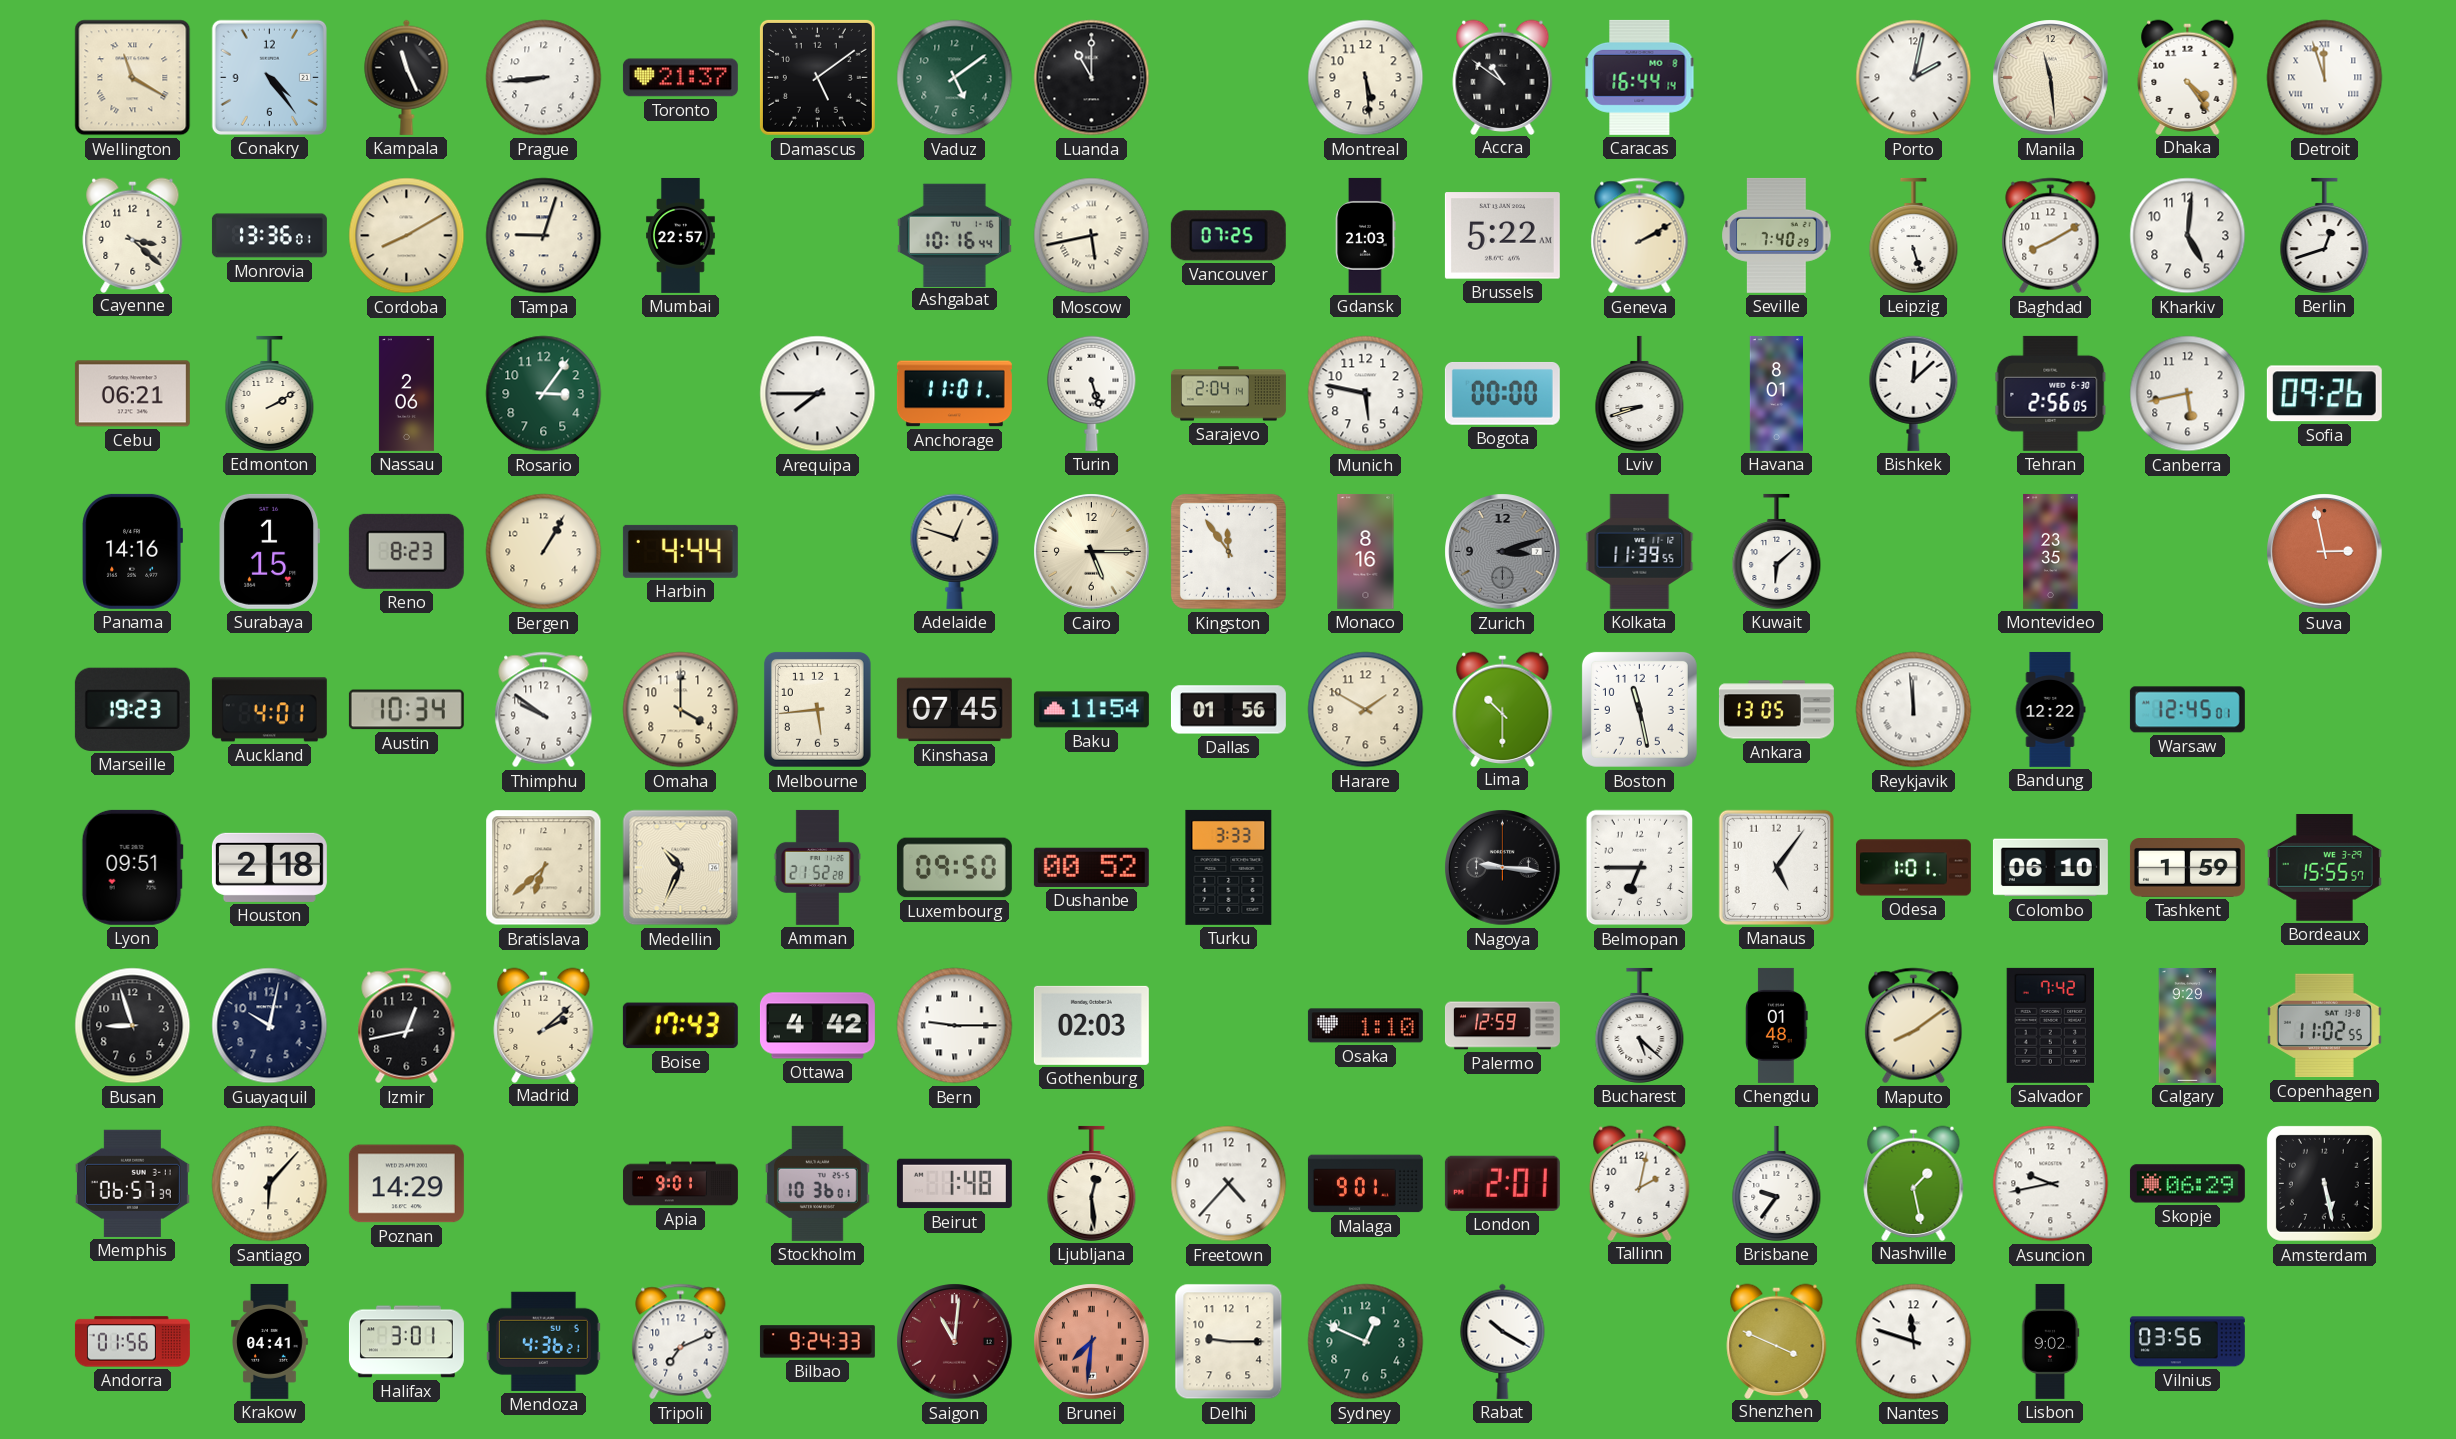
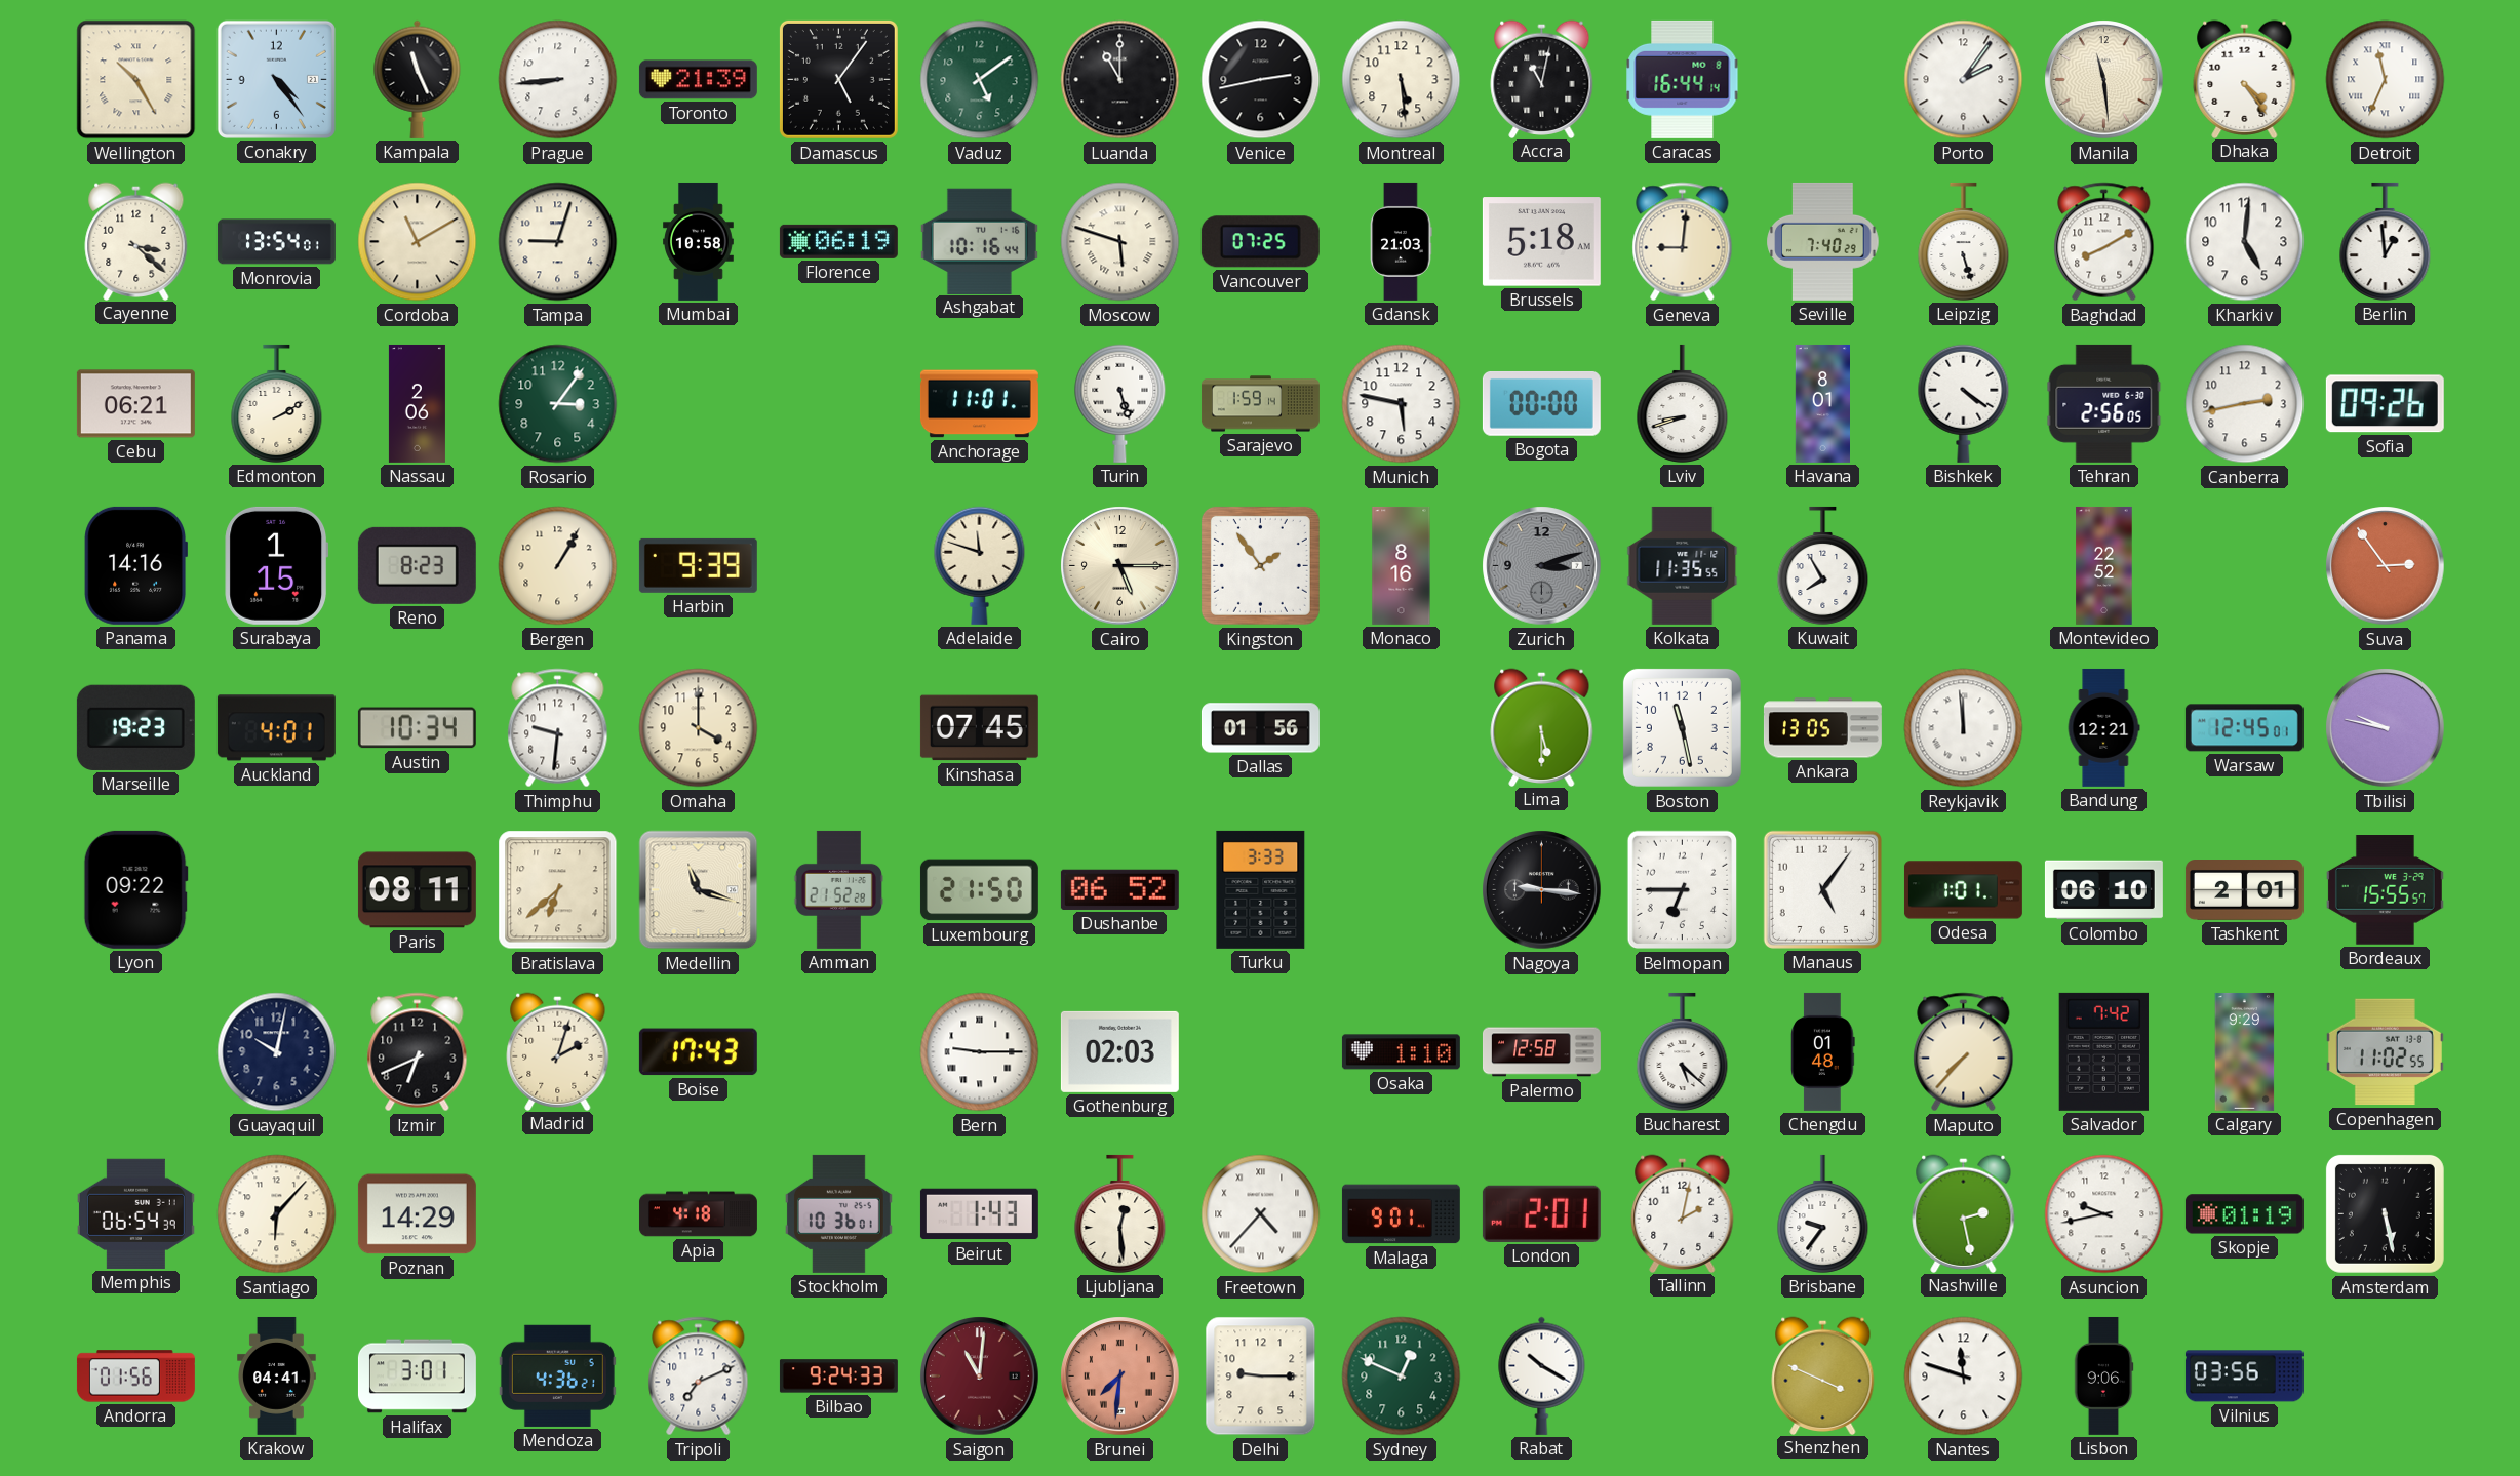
Wellington: 11:20 -> 10:25 (136, 80)
Toronto: 21:37 -> 21:39 (698, 80)
Damascus: 5:09 -> 5:06 (838, 79)
Venice: none -> 2:43 (1261, 80)
Accra: 10:51 -> 11:02 (1542, 79)
Porto: 2:02 -> 2:06 (1964, 80)
Detroit: 11:57 -> 11:34 (2386, 80)
Monrovia: 13:36 -> 13:54 (276, 242)
Cordoba: 8:10 -> 11:10 (418, 242)
Mumbai: 22:57 -> 10:58 (699, 241)
Florence: none -> 06:19 (838, 241)
Moscow: 5:43 -> 5:48 (1120, 242)
Brussels: 5:22 -> 5:18 (1541, 242)
Geneva: 2:10 -> 9:01 (1683, 242)
Berlin: 12:42 -> 12:59 (2386, 241)
Arequipa: 7:45 -> none (818, 394)
Sarajevo: 2:04 -> 1:59 (1260, 404)
Bishkek: 12:08 -> 4:21 (1964, 403)
Canberra: 5:43 -> 2:43 (2245, 404)
Harbin: 4:44 -> 9:39 (698, 565)
Adelaide: 12:48 -> 11:48 (980, 565)
Kingston: 11:54 -> 1:54 (1260, 565)
Kolkata: 11:39 -> 11:35 (1683, 565)
Kuwait: 6:08 -> 7:55 (1823, 565)
Montevideo: 23:35 -> 22:52 (2104, 565)
Suva: 2:58 -> 2:54 (2386, 566)
Thimphu: 9:51 -> 9:31 (558, 728)
Melbourne: 5:44 -> none (817, 709)
Baku: 11:54 -> none (1091, 710)
Harare: 1:50 -> none (1366, 710)
Lima: 10:30 -> 5:30 (1542, 727)
Bandung: 12:22 -> 12:21 (2103, 727)
Tbilisi: none -> 9:47 (2386, 728)
Lyon: 09:51 -> 09:22 (135, 889)
Houston: 2:18 -> none (269, 867)
Paris: none -> 08:11 (417, 890)
Medellin: 10:34 -> 11:18 (699, 890)
Luxembourg: 09:50 -> 21:50 (979, 890)
Dushanbe: 00:52 -> 06:52 (1119, 889)
Tashkent: 1:59 -> 2:01 (2244, 890)
Busan: 8:57 -> none (133, 1026)
Izmir: 12:43 -> 6:41 (418, 1052)
Madrid: 2:08 -> 2:03 (558, 1051)
Ottawa: 4:42 -> none (817, 1026)
Palermo: 12:59 -> 12:58 (1541, 1052)
Maputo: 8:09 -> 7:37 (1964, 1052)
Memphis: 06:57 -> 06:54 (135, 1213)
Apia: 9:01 -> 4:18 (698, 1214)
Beirut: 1:48 -> 1:43 (979, 1214)
Freetown numerals: Arabic -> Roman (1261, 1214)
Nashville: 1:28 -> 2:28 (1964, 1213)
Skopje: 06:29 -> 01:19 (2244, 1214)
Lisbon: 9:02 -> 9:06 (2103, 1375)
